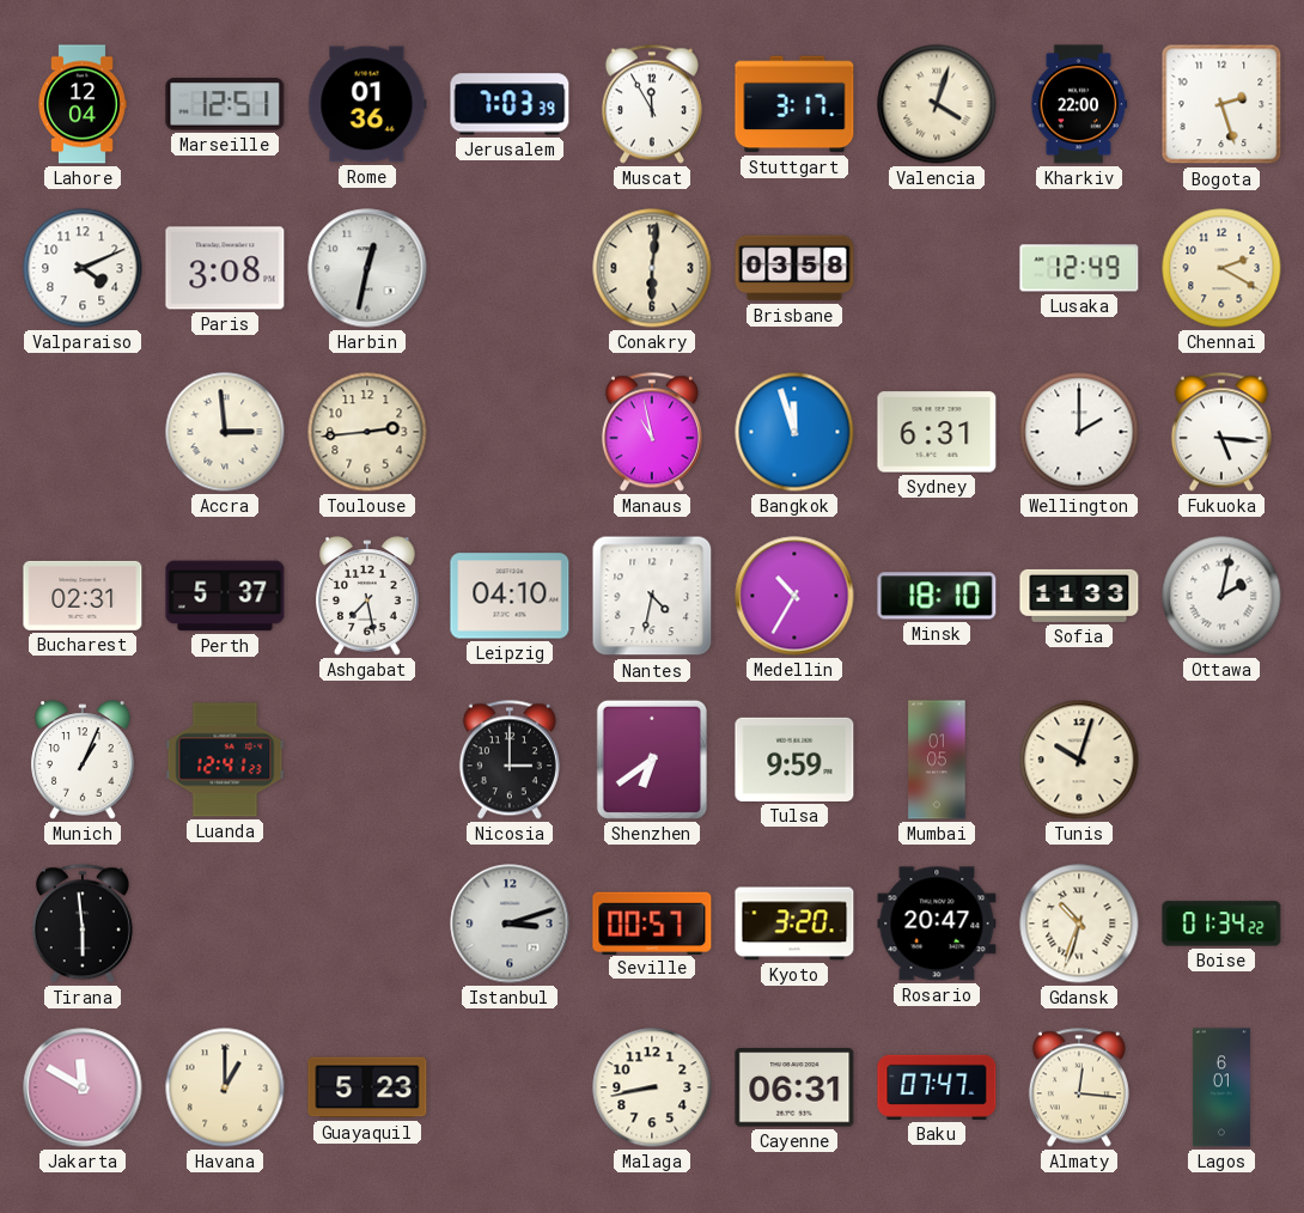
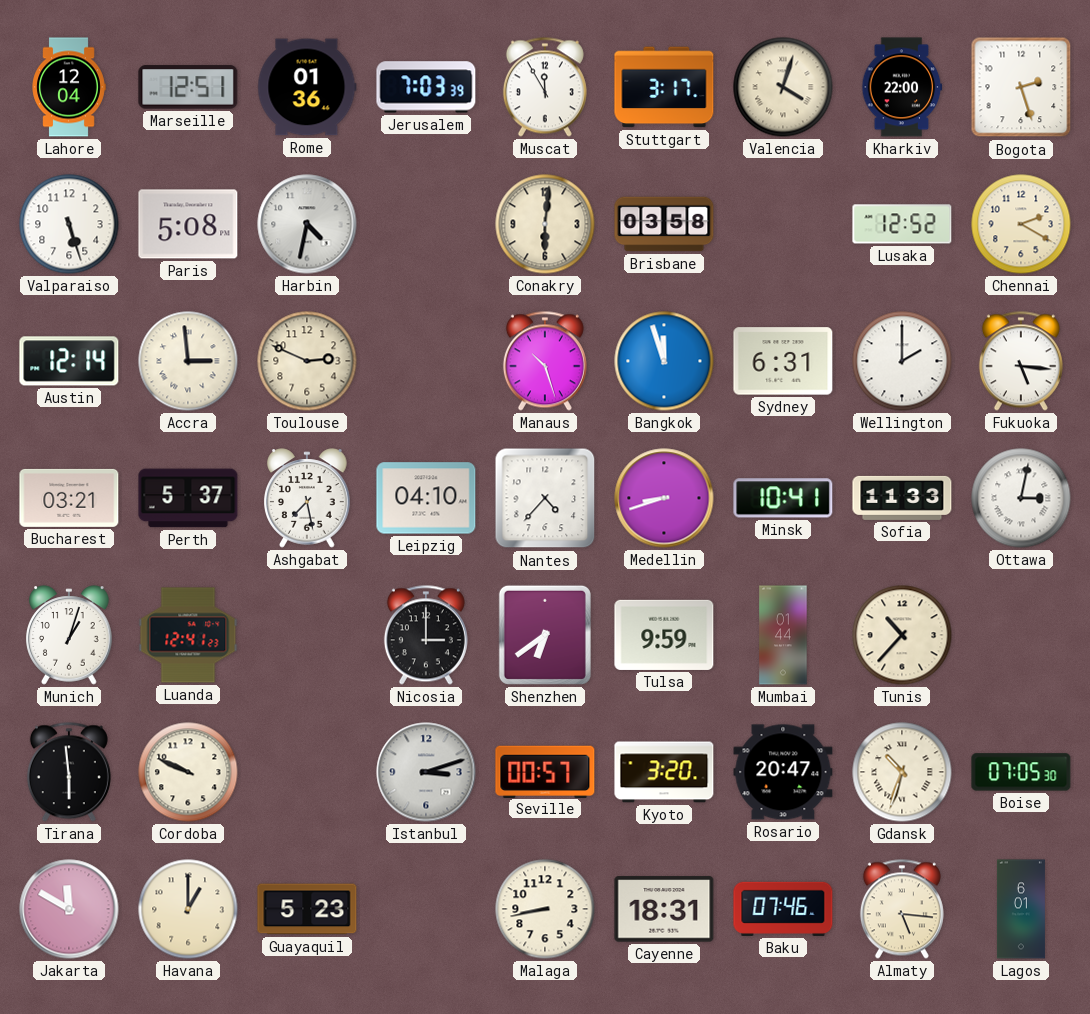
Valparaiso: 4:11 -> 5:27 (69, 224)
Paris: 3:08 -> 5:08 (188, 224)
Harbin: 12:32 -> 4:32 (307, 224)
Lusaka: 12:49 -> 12:52 (902, 224)
Austin: none -> 12:14 (69, 361)
Toulouse: 2:44 -> 2:49 (307, 361)
Manaus: 10:58 -> 10:27 (545, 361)
Bucharest: 02:31 -> 03:21 (69, 498)
Nantes: 4:32 -> 4:37 (545, 498)
Medellin: 10:35 -> 8:42 (664, 498)
Minsk: 18:10 -> 10:41 (783, 498)
Ottawa: 2:02 -> 3:02 (1021, 498)
Munich: 1:04 -> 1:03 (69, 635)
Mumbai: 01:05 -> 01:44 (783, 635)
Tunis: 10:03 -> 10:37 (902, 635)
Cordoba: none -> 9:49 (188, 772)
Boise: 01:34 -> 07:05 (1021, 772)
Cayenne: 06:31 -> 18:31 (664, 909)
Baku: 07:47 -> 07:46 (783, 909)
Almaty: 12:16 -> 5:16 (902, 909)
